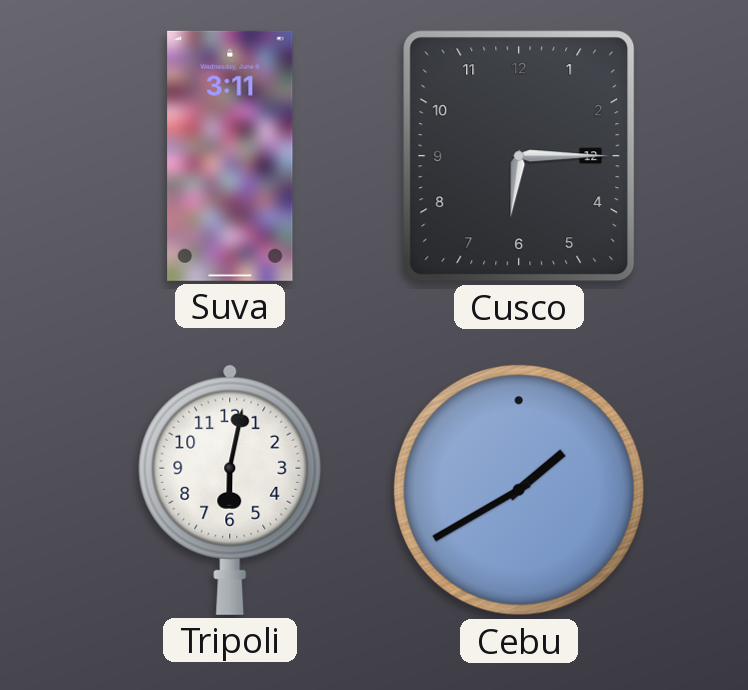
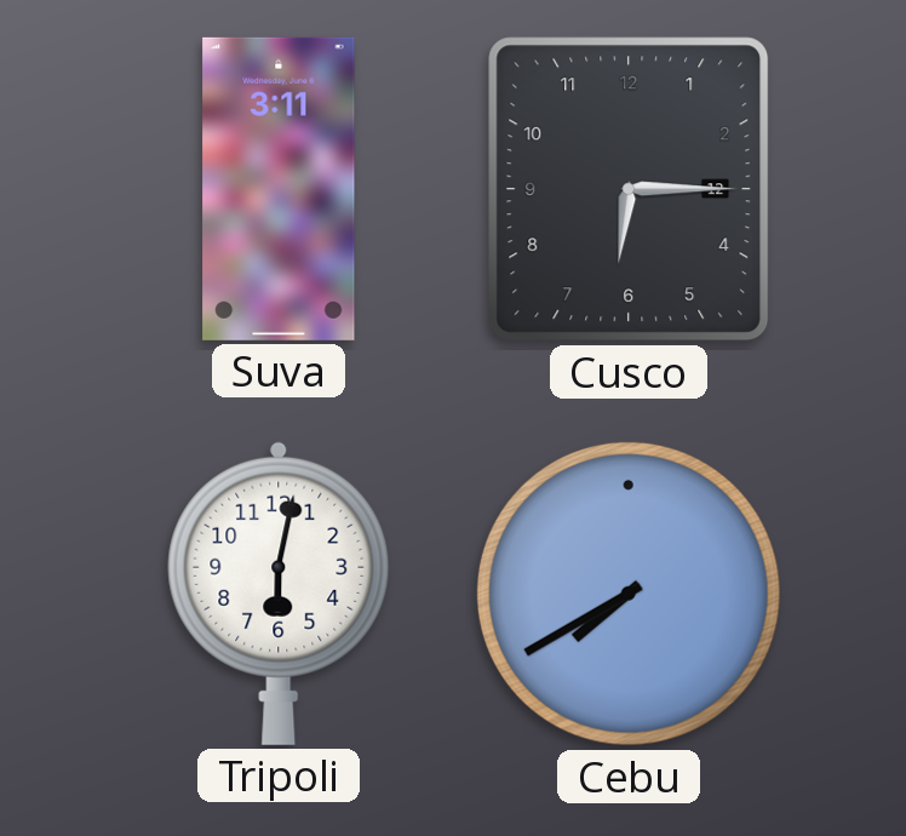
Cebu: 1:40 -> 7:40 (629, 594)
